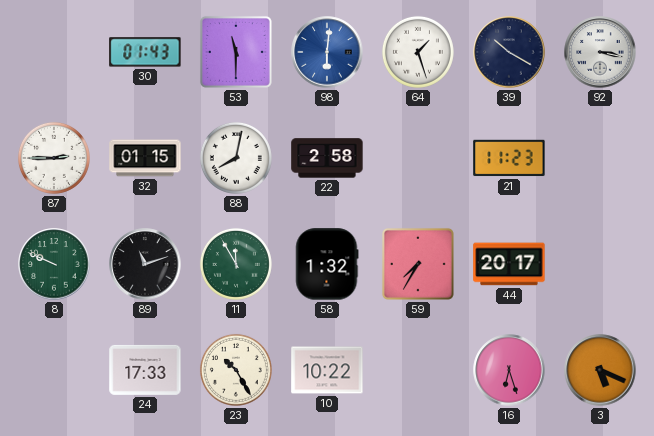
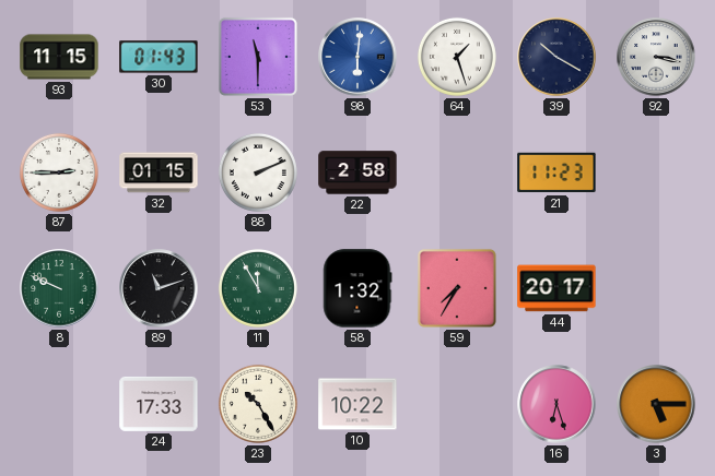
93: none -> 11:15 (59, 57)
88: 8:02 -> 2:11 (258, 172)
3: 5:19 -> 5:15 (656, 404)
